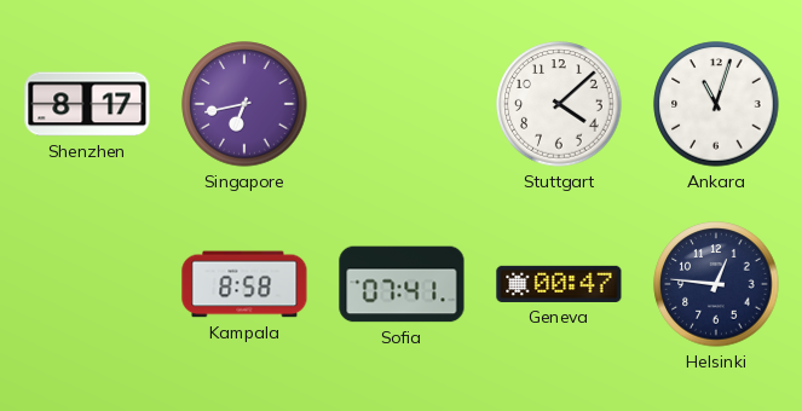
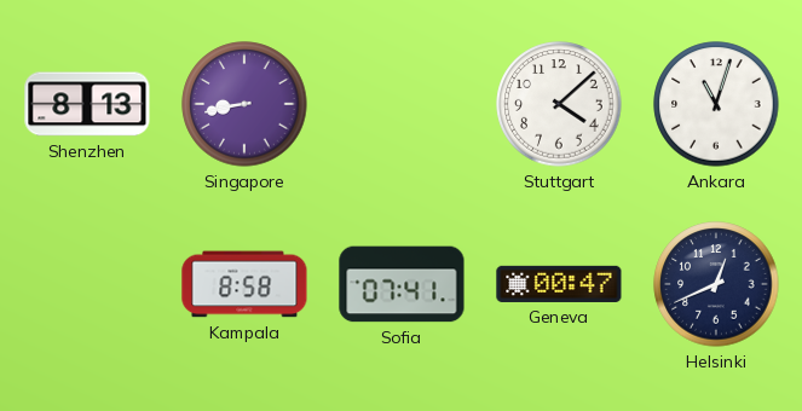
Shenzhen: 8:17 -> 8:13 (87, 104)
Singapore: 6:43 -> 8:43 (244, 104)
Helsinki: 12:46 -> 12:41 (716, 284)
